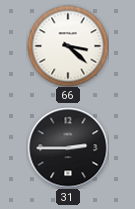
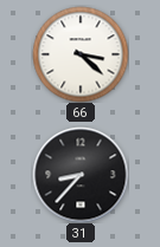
31: 2:45 -> 8:37 (81, 175)
